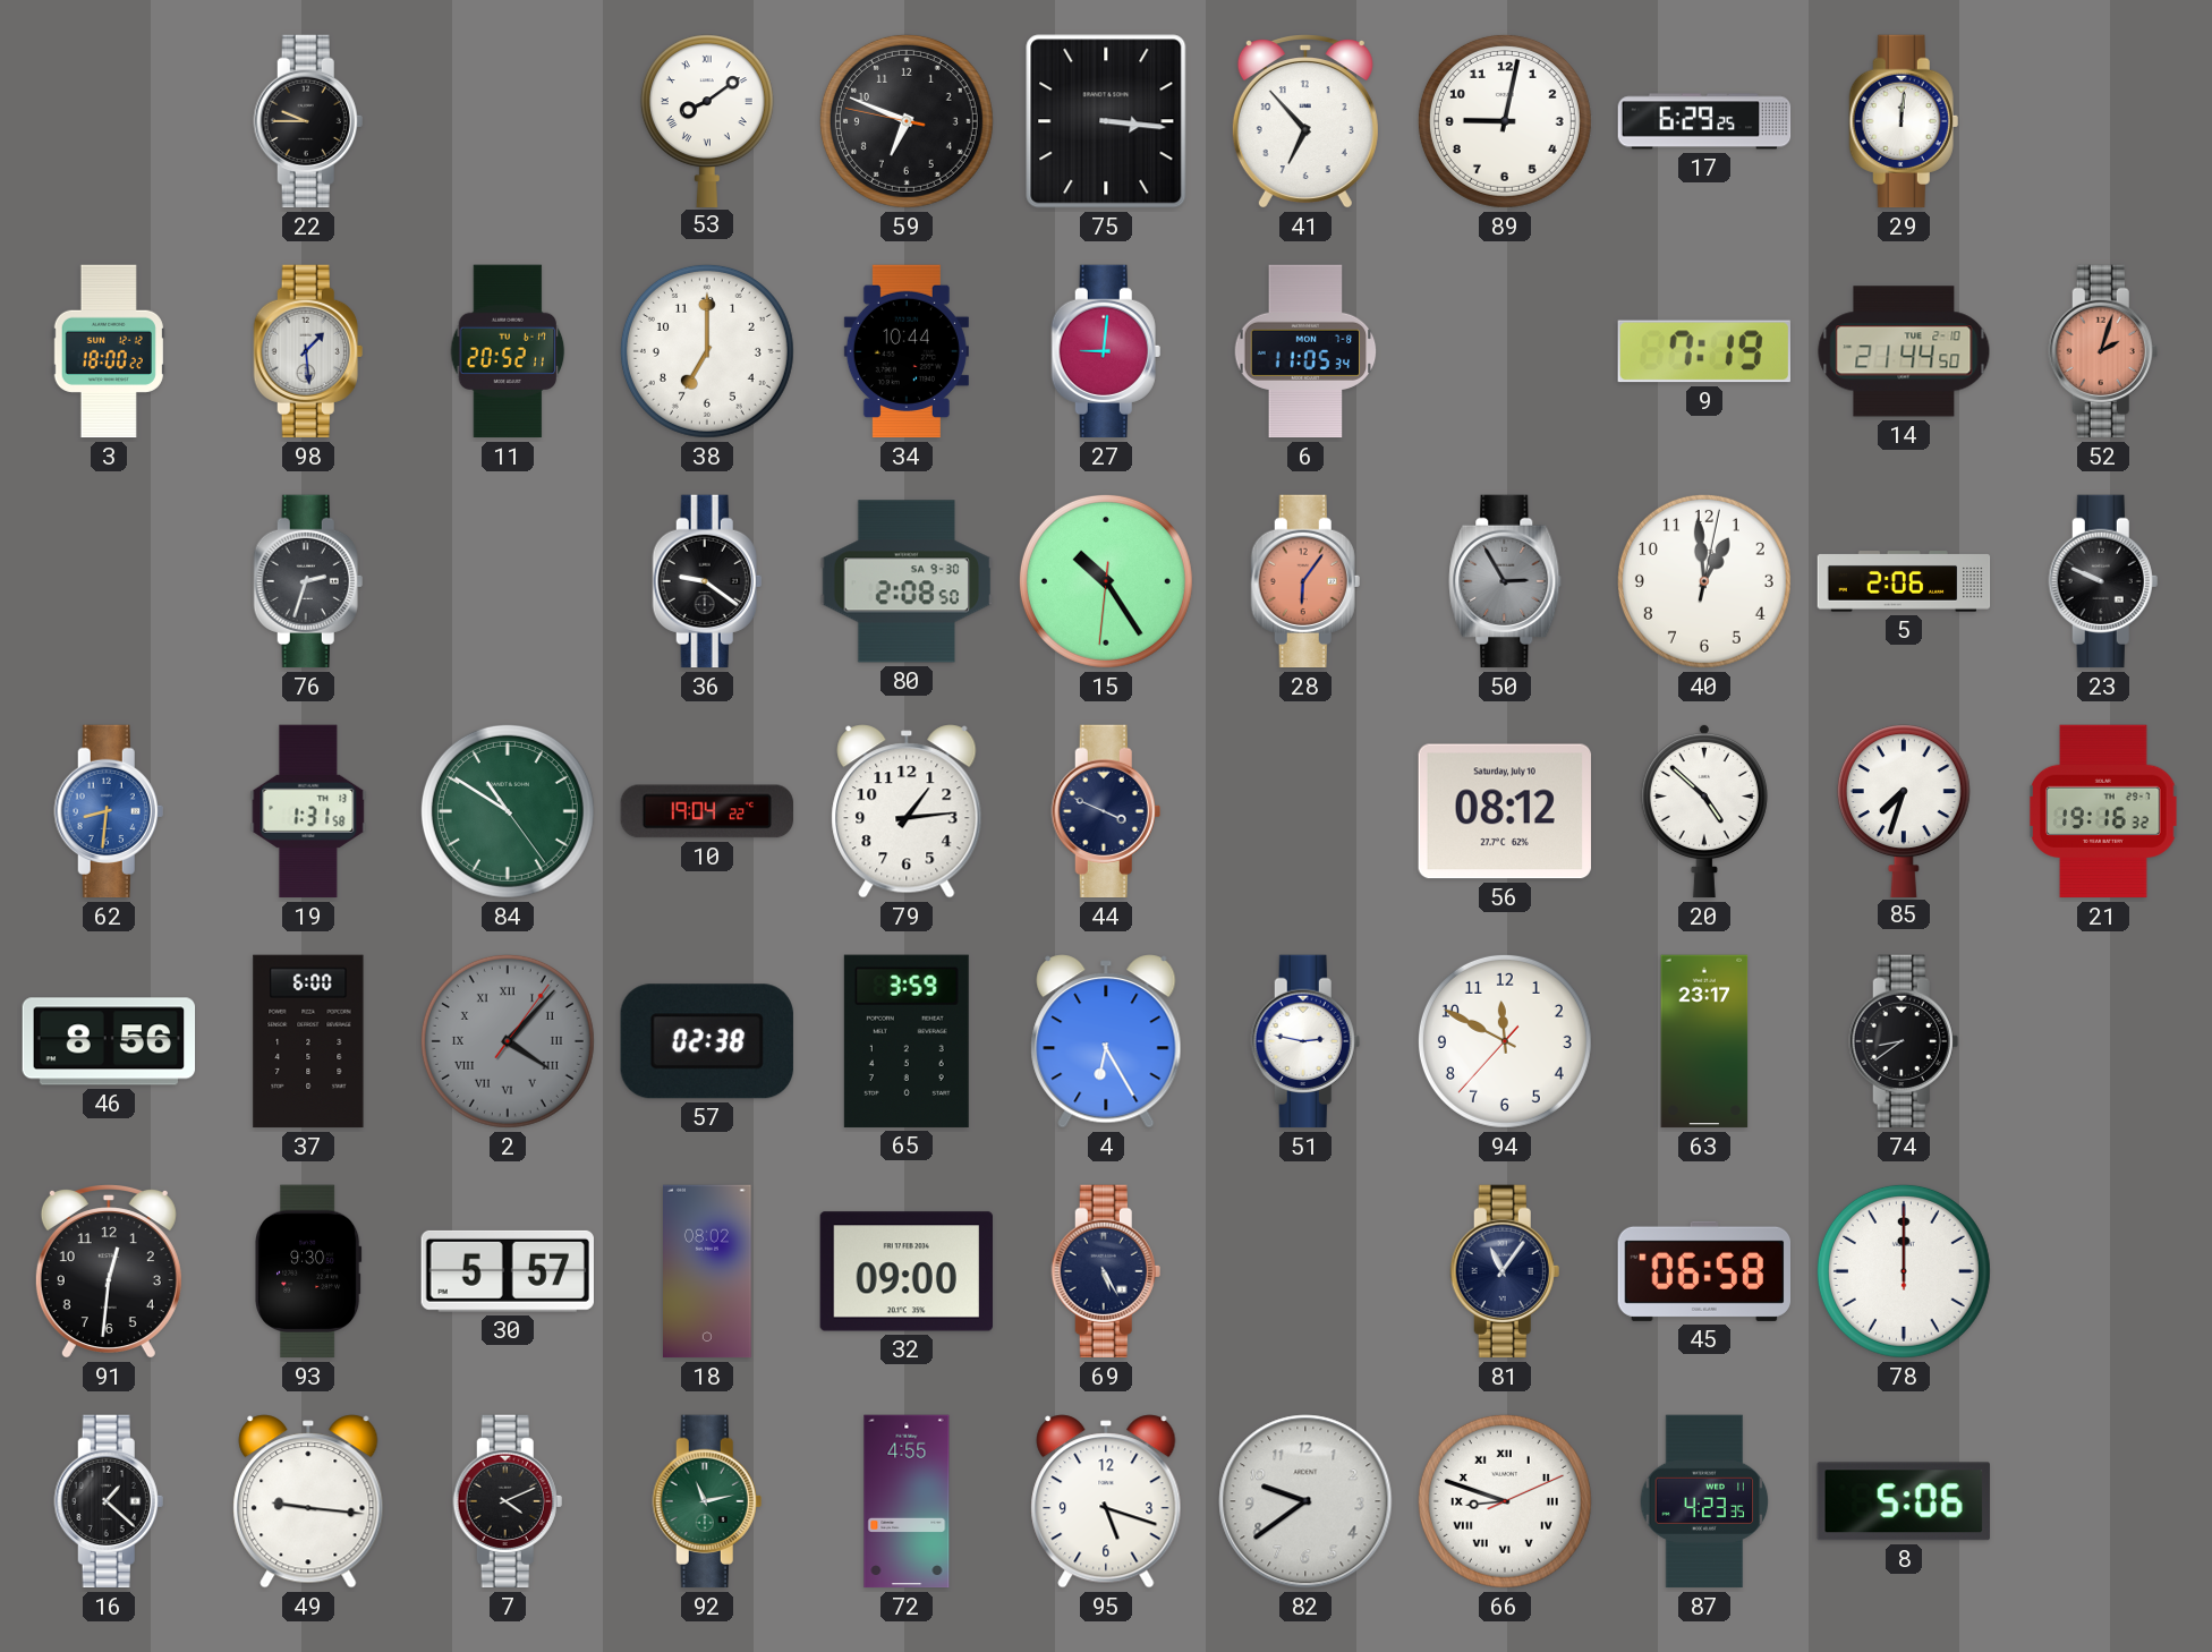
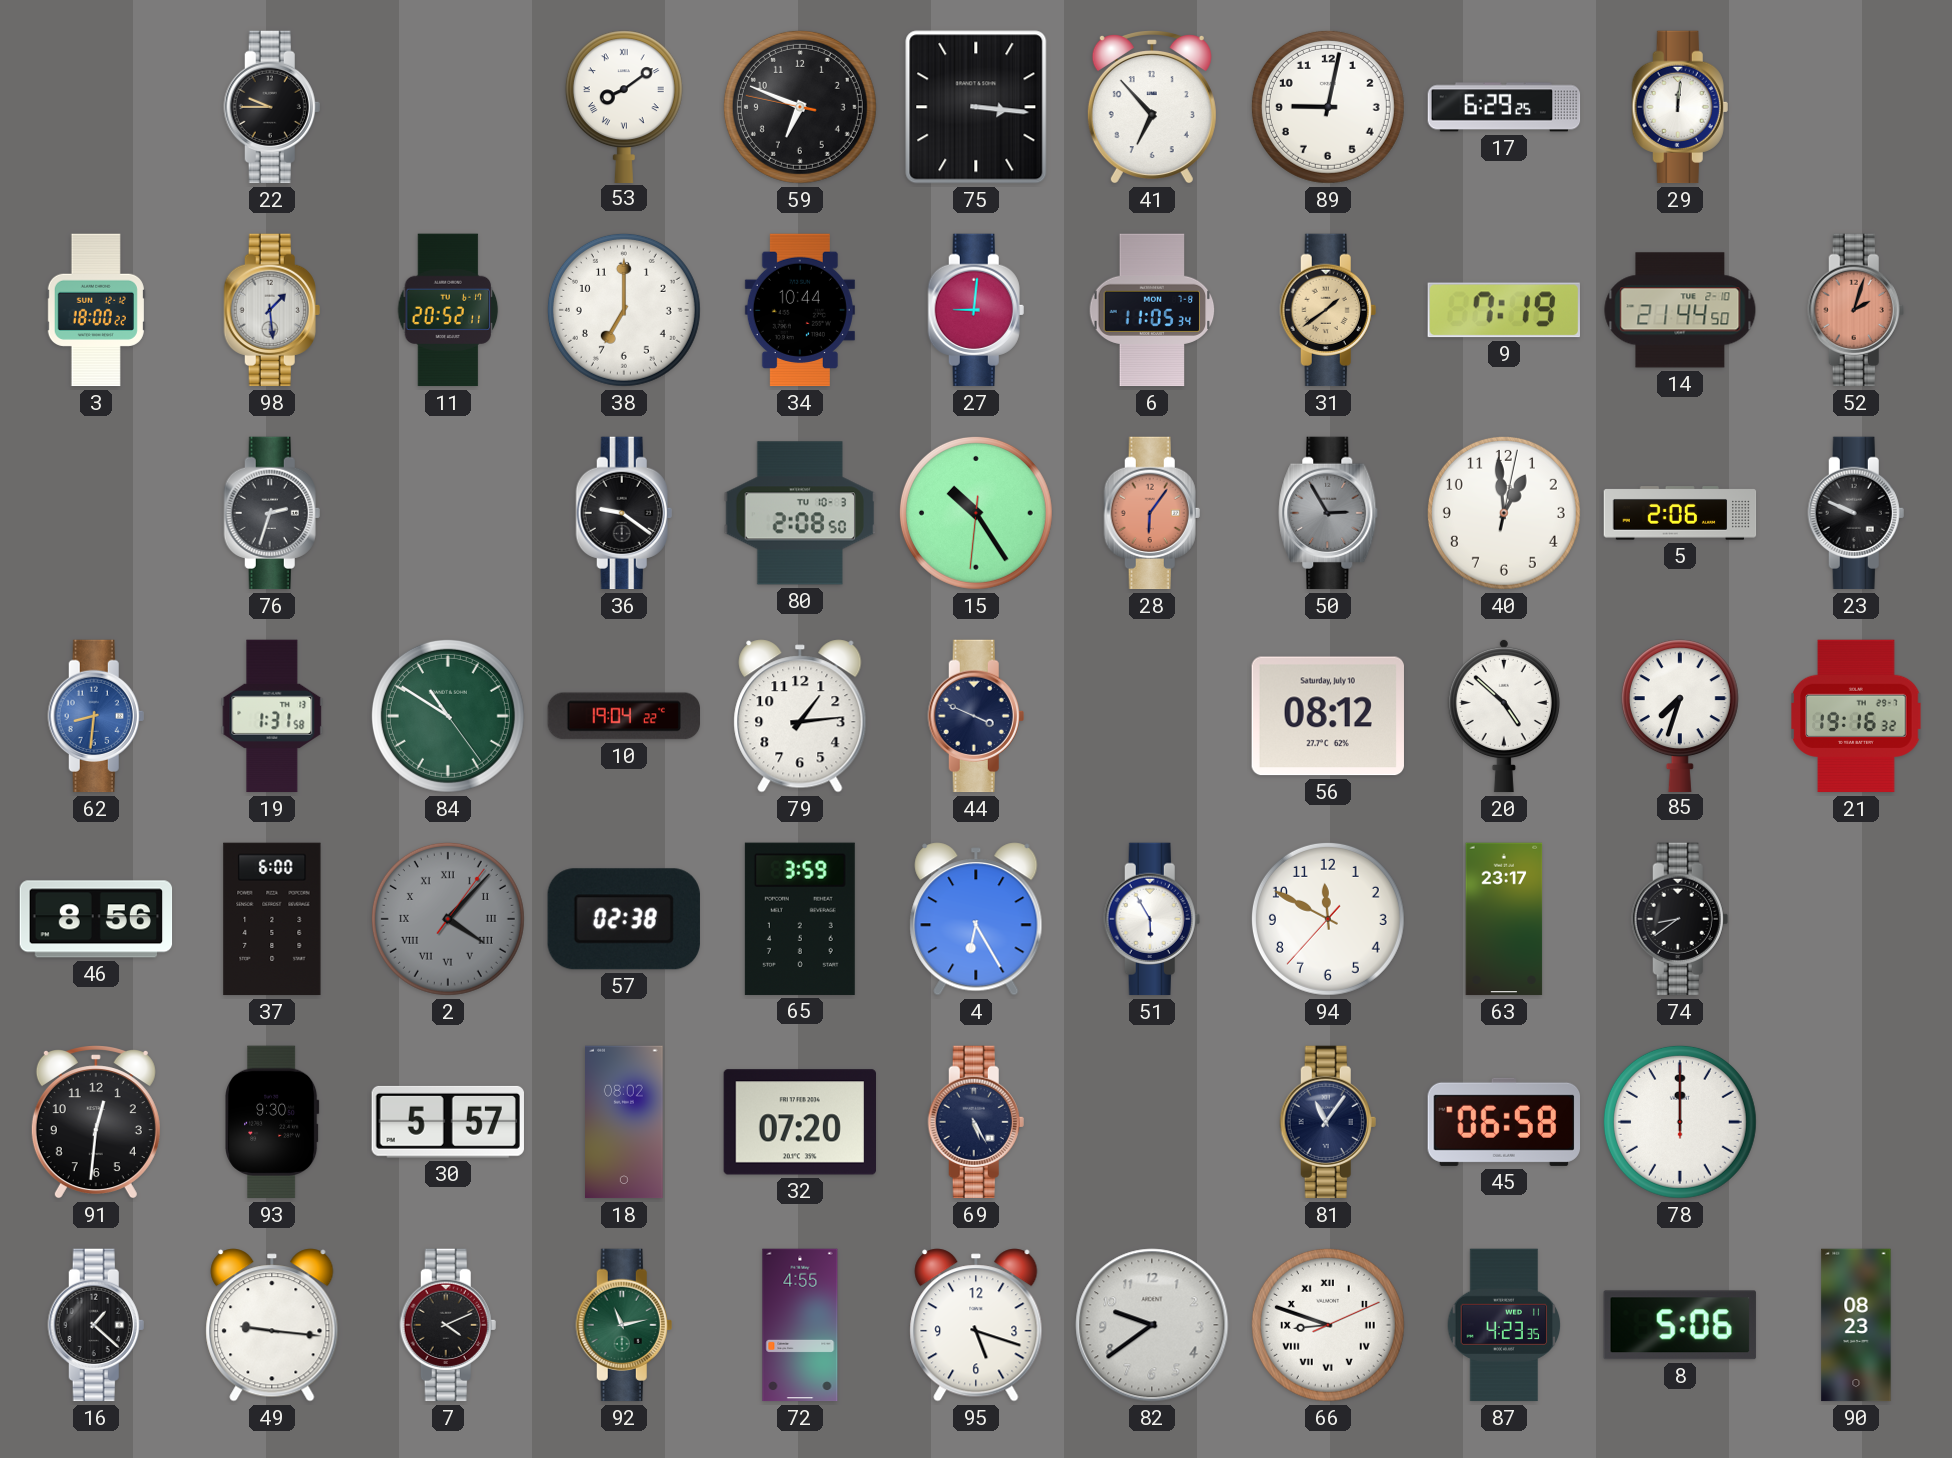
31: none -> 1:39 (1328, 310)
80 date: SA 9-30 -> TU 10-3 (800, 513)
51: 2:47 -> 5:55 (1152, 919)
32: 09:00 -> 07:20 (799, 1122)
90: none -> 08:23 (1856, 1325)
